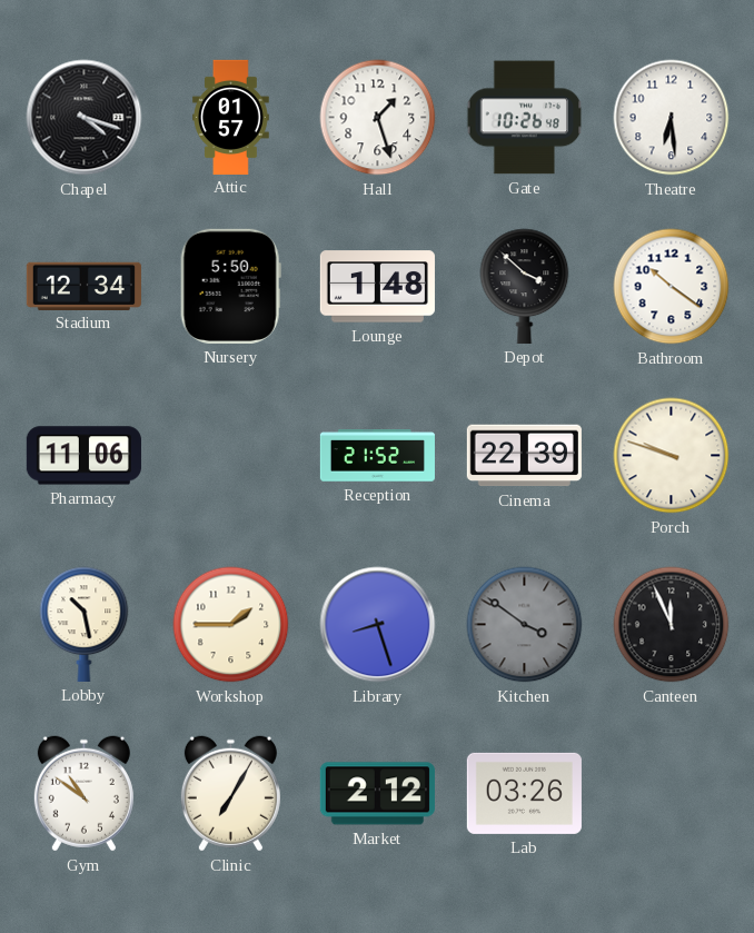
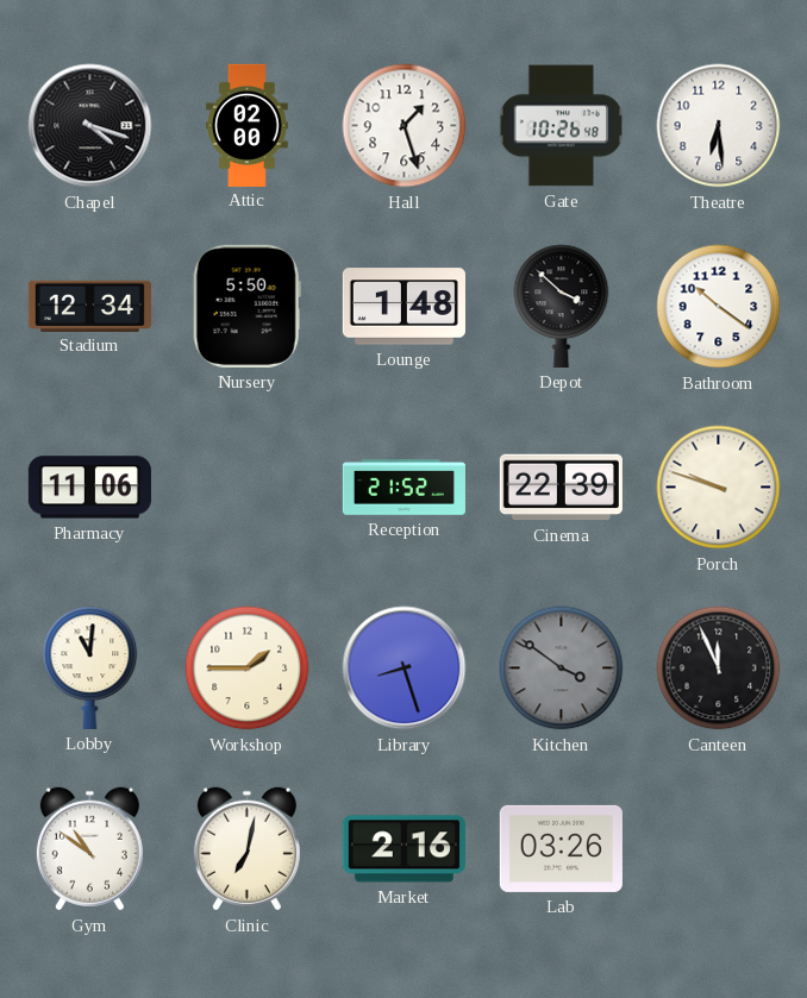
Attic: 01:57 -> 02:00 (248, 125)
Lobby: 10:28 -> 11:01 (90, 667)
Clinic: 7:05 -> 7:02 (246, 849)
Market: 2:12 -> 2:16 (403, 849)
